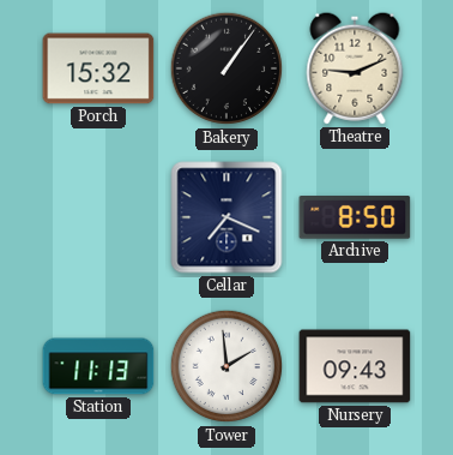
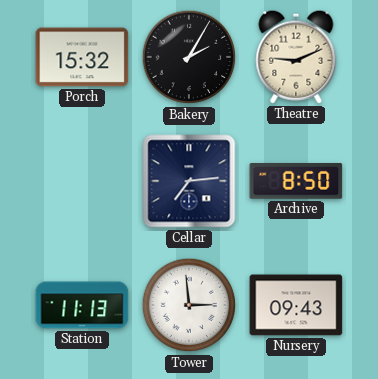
Bakery: 1:06 -> 2:05 (189, 57)
Cellar: 7:19 -> 7:14 (189, 181)
Tower: 1:59 -> 2:59 (189, 305)
